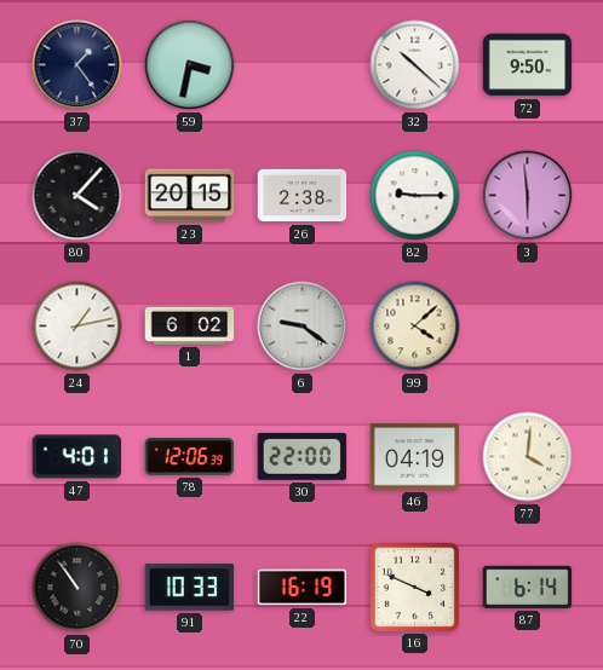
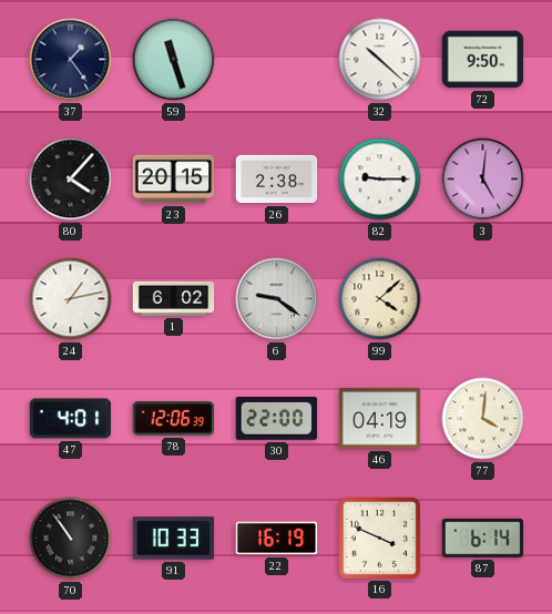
59: 3:32 -> 11:27 (174, 60)
3: 5:59 -> 5:01 (483, 180)
